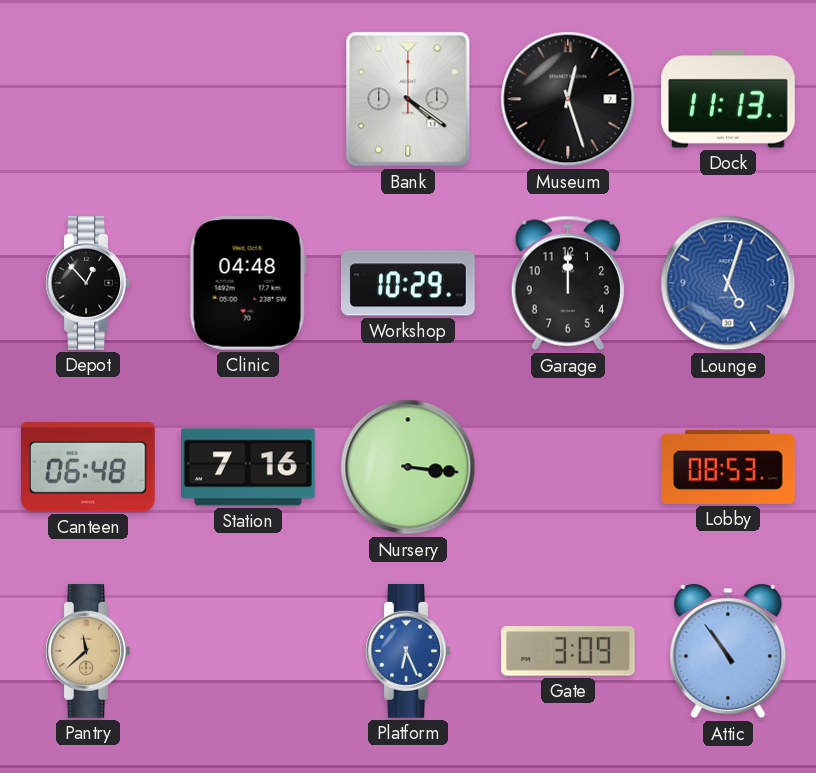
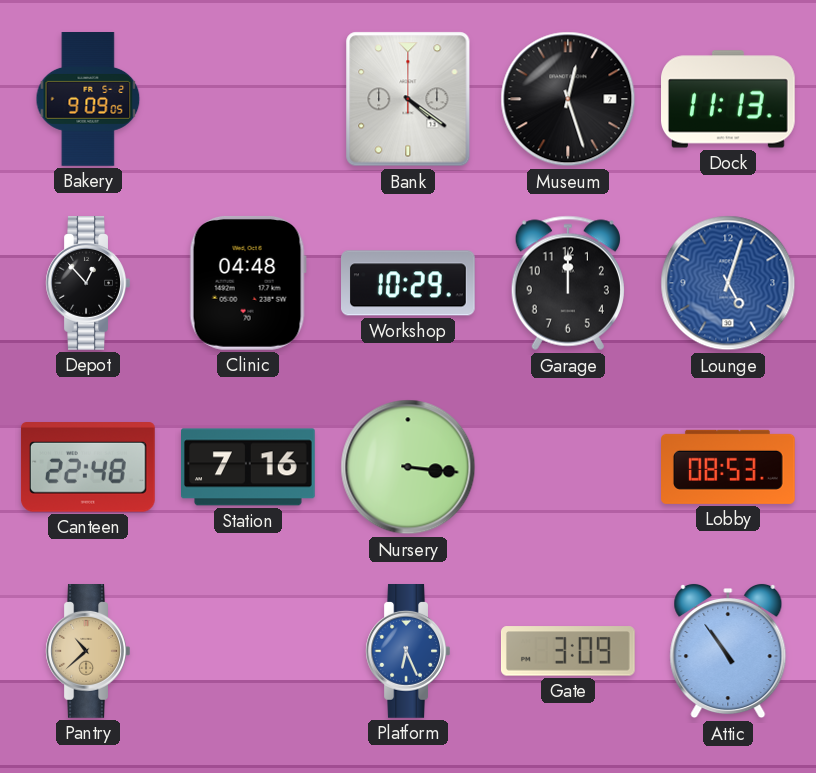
Bakery: none -> 9:09 (88, 100)
Canteen: 06:48 -> 22:48 (88, 468)
Pantry: 11:38 -> 10:38 (88, 652)
